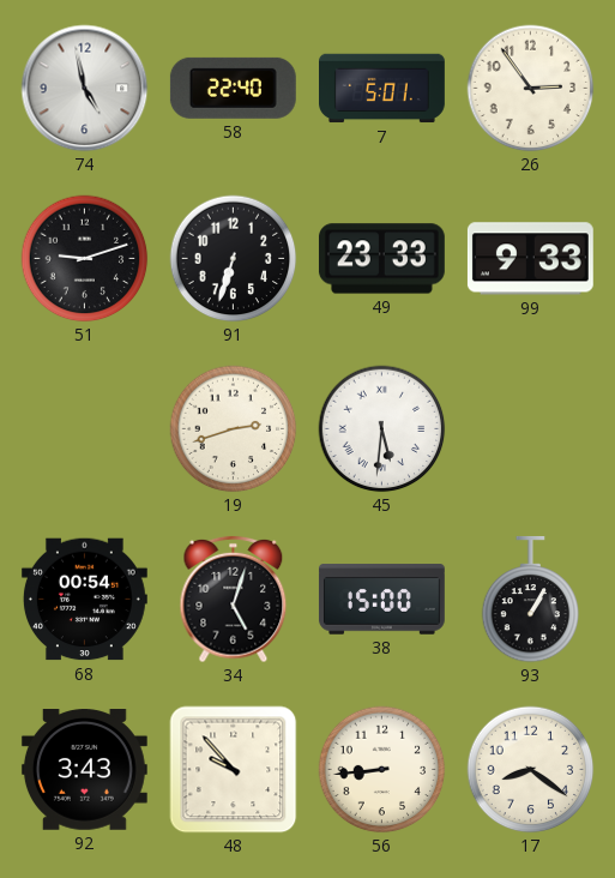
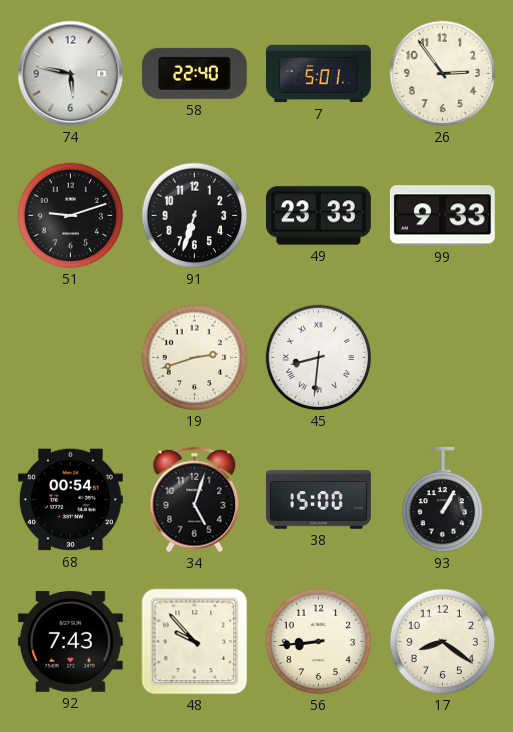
74: 4:58 -> 5:47 (71, 74)
45: 5:31 -> 8:31 (319, 358)
92: 3:43 -> 7:43 (70, 642)
